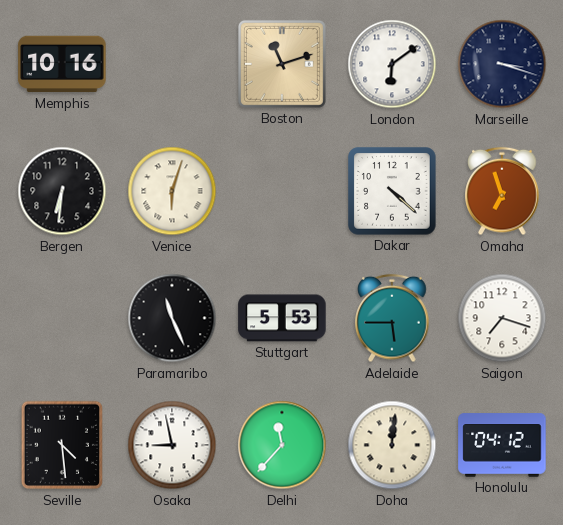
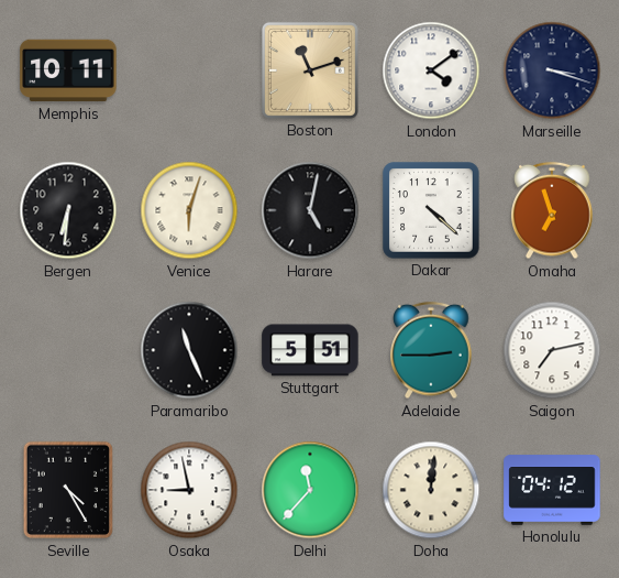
Memphis: 10:16 -> 10:11 (68, 70)
London: 6:09 -> 4:09 (431, 70)
Harare: none -> 5:02 (310, 210)
Stuttgart: 5:53 -> 5:51 (310, 350)
Adelaide: 5:45 -> 2:45 (431, 350)
Saigon: 7:18 -> 7:13 (552, 350)
Seville: 4:29 -> 4:25 (67, 490)
